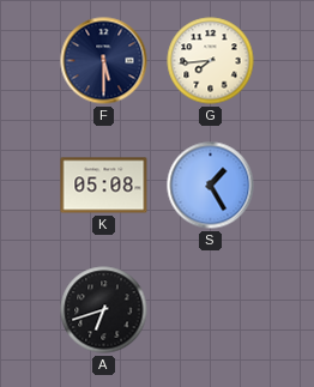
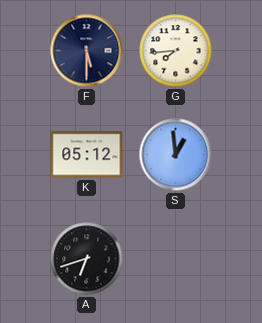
K: 05:08 -> 05:12 (87, 155)
S: 1:25 -> 12:59 (176, 155)
